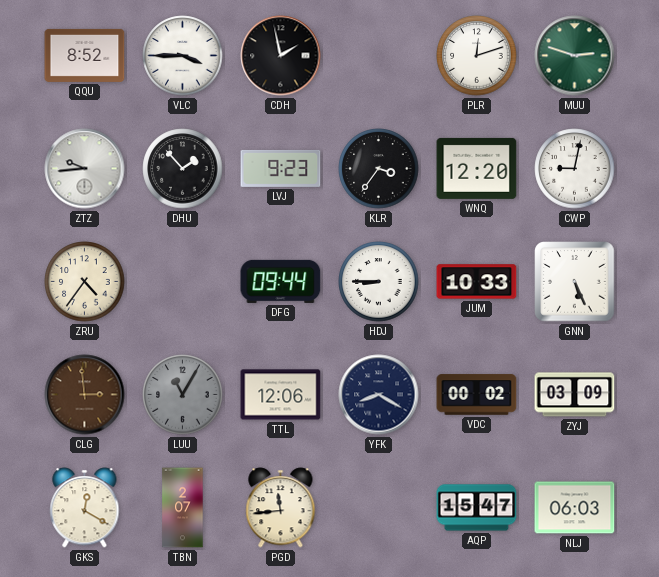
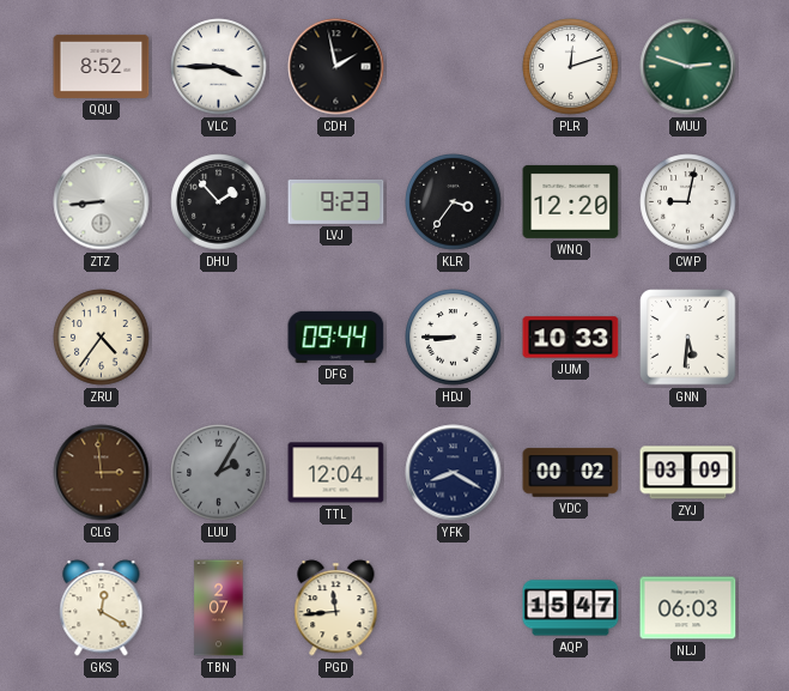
ZTZ: 9:44 -> 8:44 (102, 202)
GNN: 5:26 -> 5:31 (688, 338)
LUU: 11:05 -> 2:05 (219, 473)
TTL: 12:06 -> 12:04 (336, 473)
